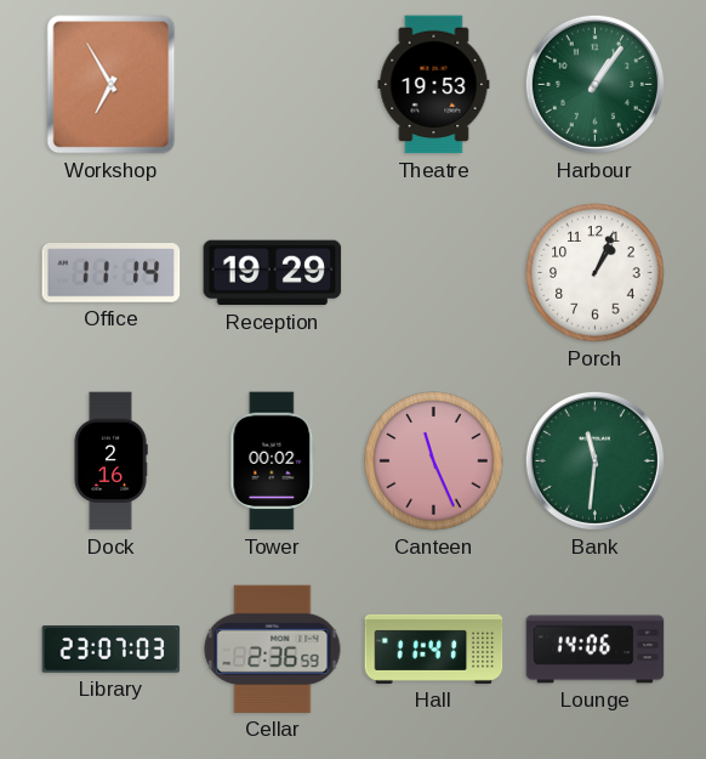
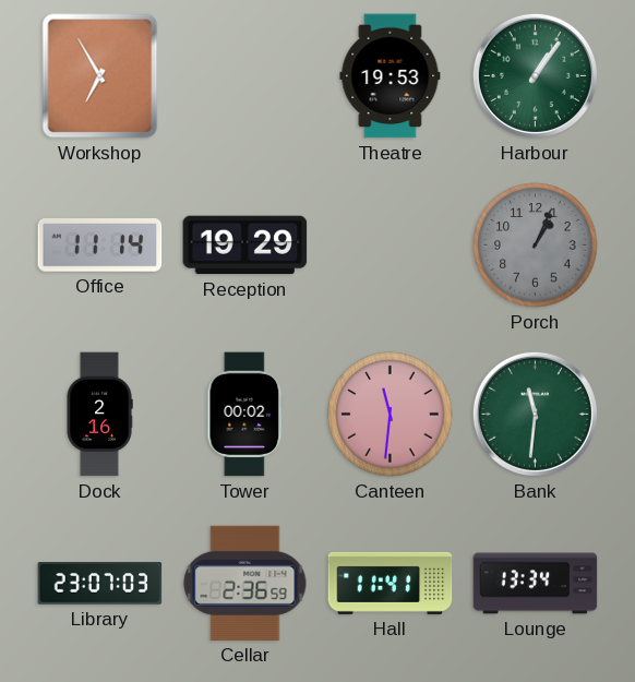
Porch dial: white -> grey (536, 246)
Canteen: 11:26 -> 11:31 (391, 415)
Lounge: 14:06 -> 13:34 (536, 584)
